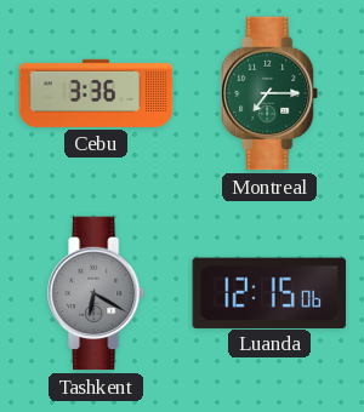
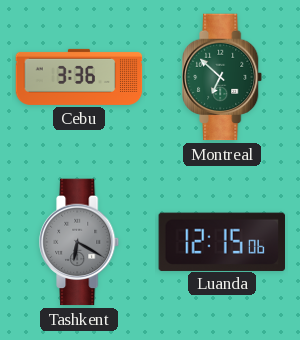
Montreal: 7:15 -> 6:52 (223, 77)
